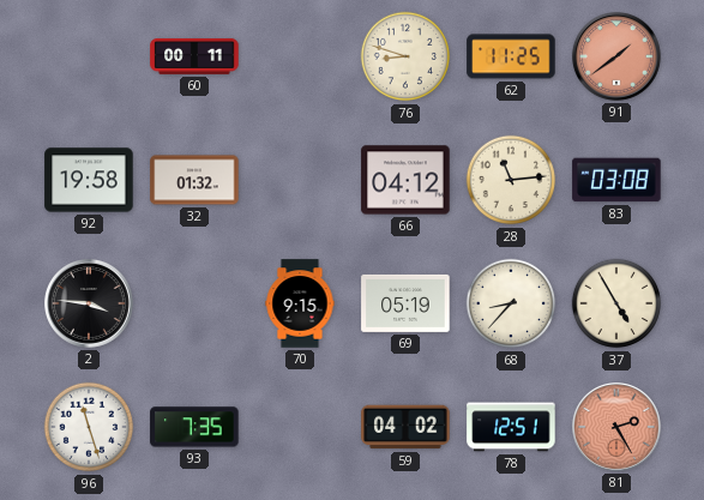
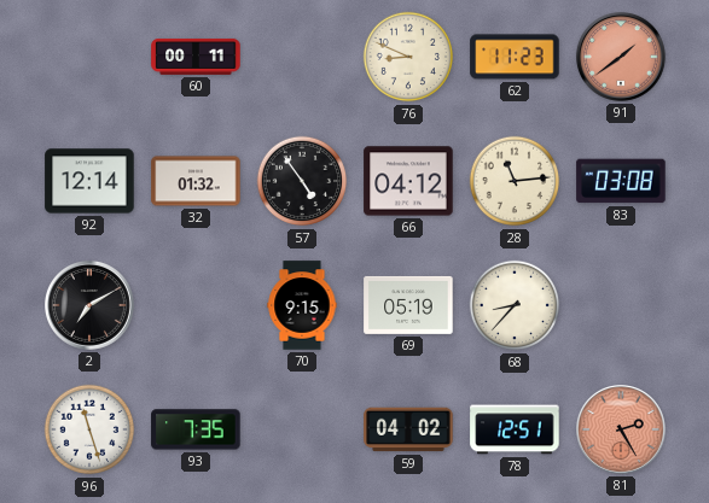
76: 8:48 -> 8:49 (408, 57)
62: 11:25 -> 11:23 (515, 57)
92: 19:58 -> 12:14 (89, 181)
57: none -> 4:54 (302, 181)
2: 3:46 -> 7:10 (91, 306)
37: 4:55 -> none (616, 303)
